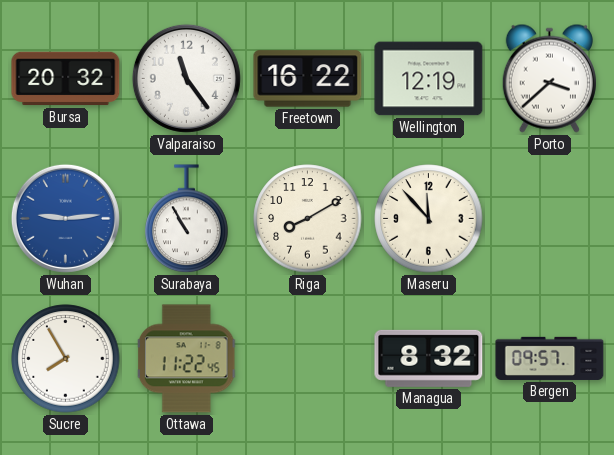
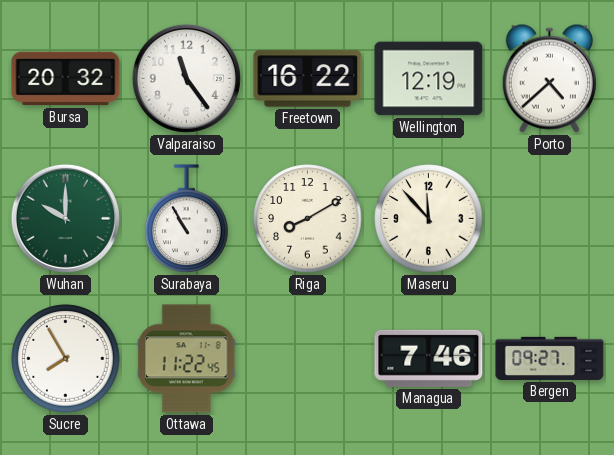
Porto: 3:38 -> 4:38 (549, 78)
Wuhan: 9:14 -> 10:00 (65, 218)
Wuhan dial: blue -> green (65, 218)
Managua: 8:32 -> 7:46 (429, 358)
Bergen: 09:57 -> 09:27 (550, 358)
